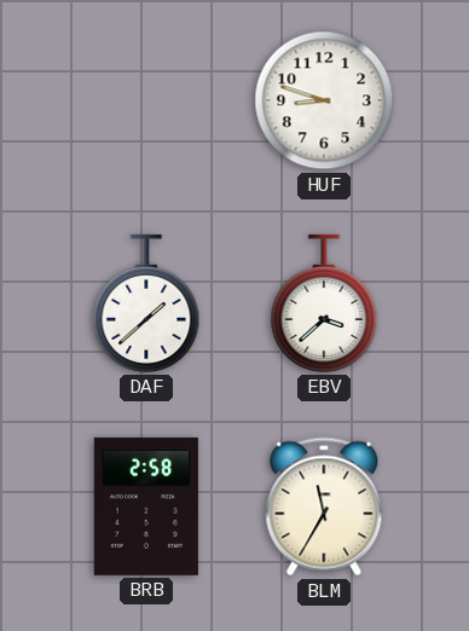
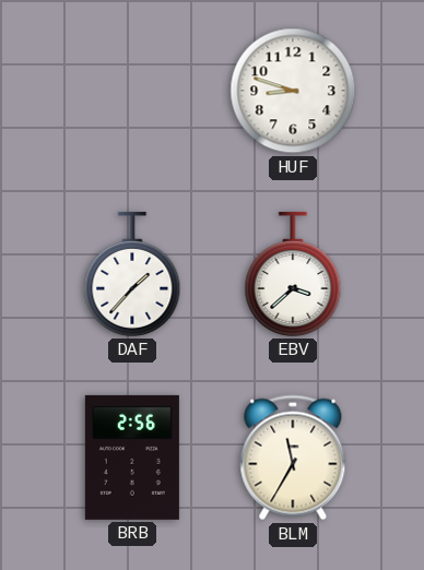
DAF: 1:38 -> 1:37 (132, 274)
BRB: 2:58 -> 2:56 (132, 458)
